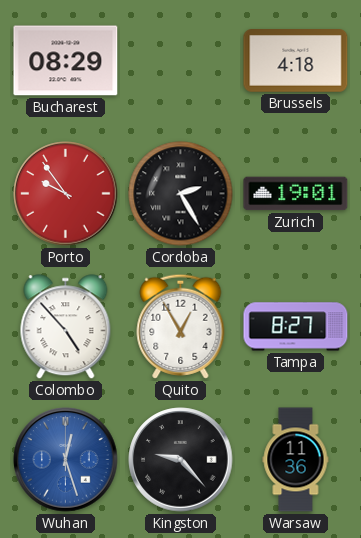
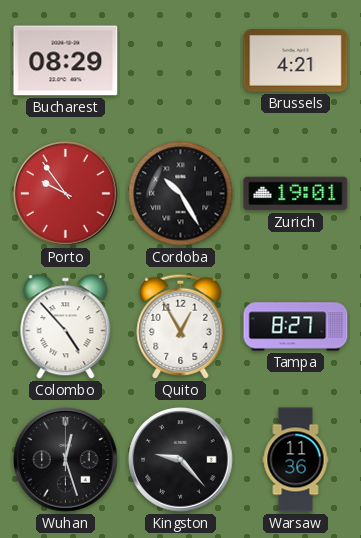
Brussels: 4:18 -> 4:21 (296, 61)
Cordoba: 2:25 -> 10:25 (181, 194)
Wuhan dial: blue -> black (66, 460)
